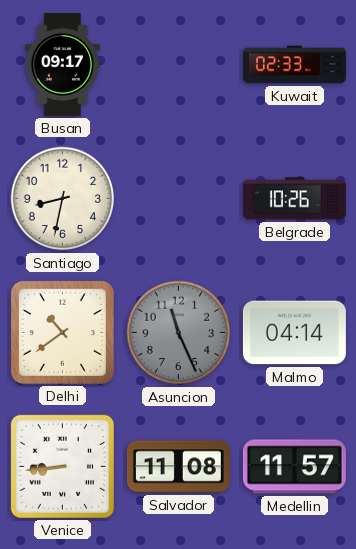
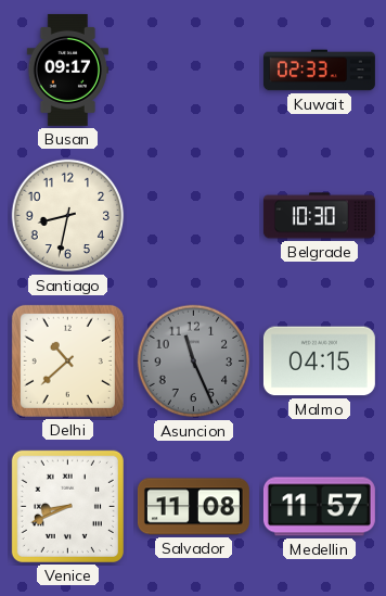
Belgrade: 10:26 -> 10:30 (319, 216)
Delhi: 10:39 -> 10:38 (67, 360)
Malmo: 04:14 -> 04:15 (319, 362)
Venice: 8:44 -> 8:41 (67, 506)
